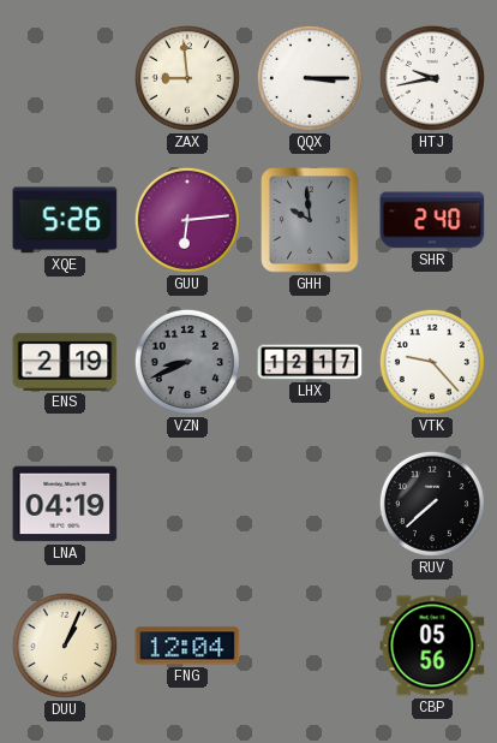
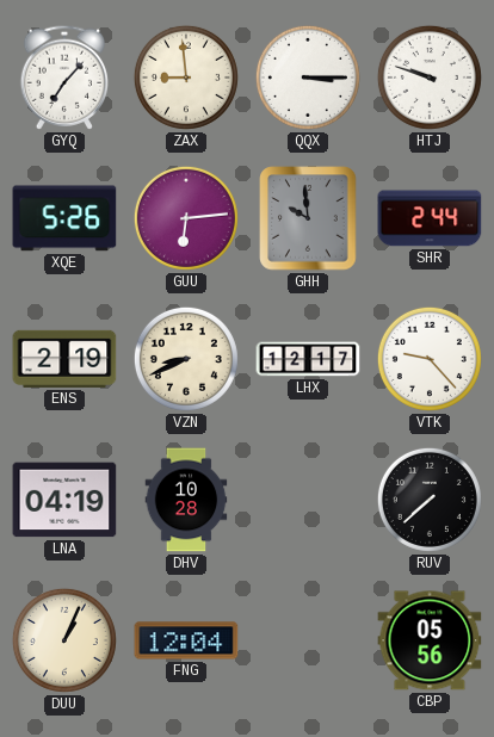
GYQ: none -> 7:07 (63, 78)
HTJ: 9:43 -> 9:48 (430, 78)
SHR: 2:40 -> 2:44 (430, 218)
VZN dial: grey -> cream (186, 359)
DHV: none -> 10:28 (186, 500)
